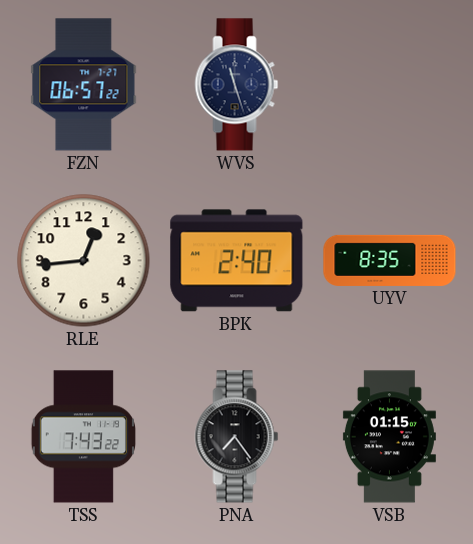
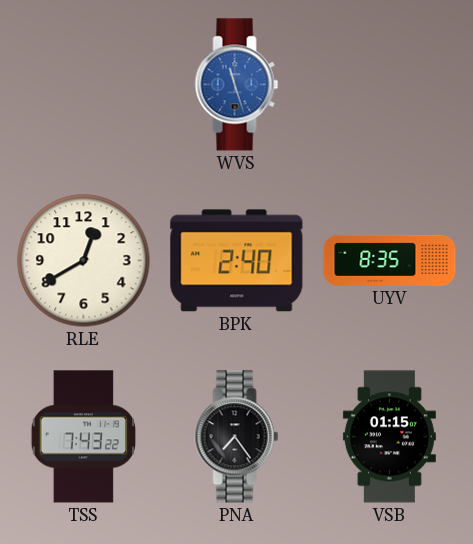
FZN: 06:57 -> none (84, 85)
WVS dial: navy -> blue (237, 85)
RLE: 12:44 -> 12:40 (84, 261)
